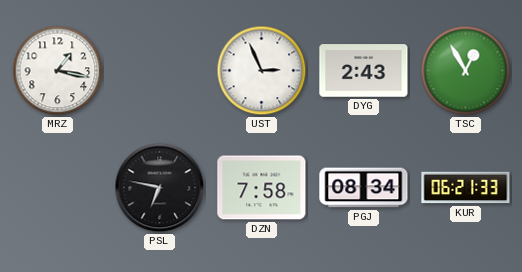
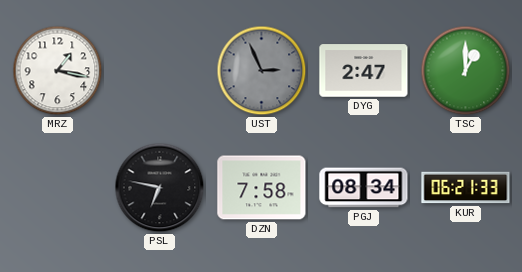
UST dial: white -> grey (262, 71)
DYG: 2:43 -> 2:47 (364, 71)
TSC: 12:55 -> 1:00 (466, 71)
